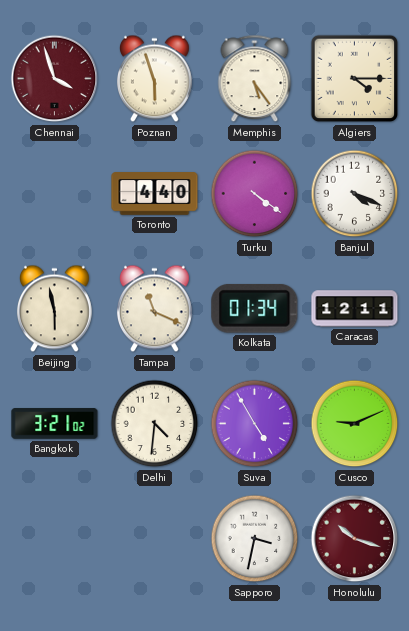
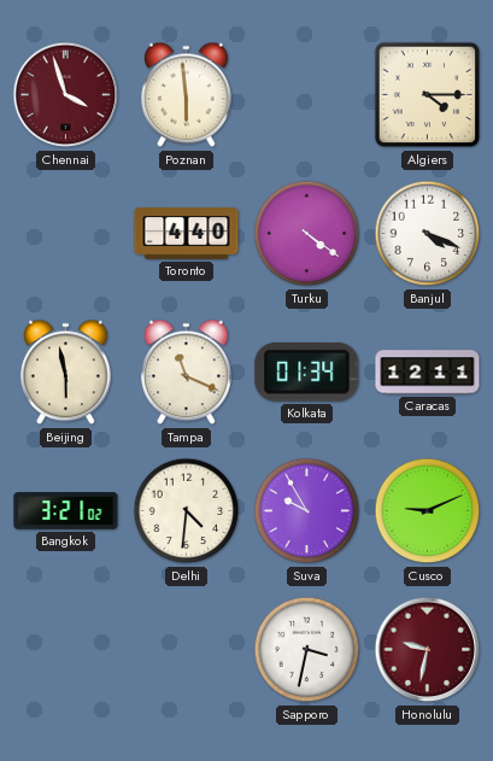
Poznan: 5:57 -> 5:59 (186, 95)
Memphis: 5:24 -> none (255, 79)
Suva: 4:55 -> 9:55 (307, 511)
Honolulu: 10:18 -> 9:32 (428, 650)
